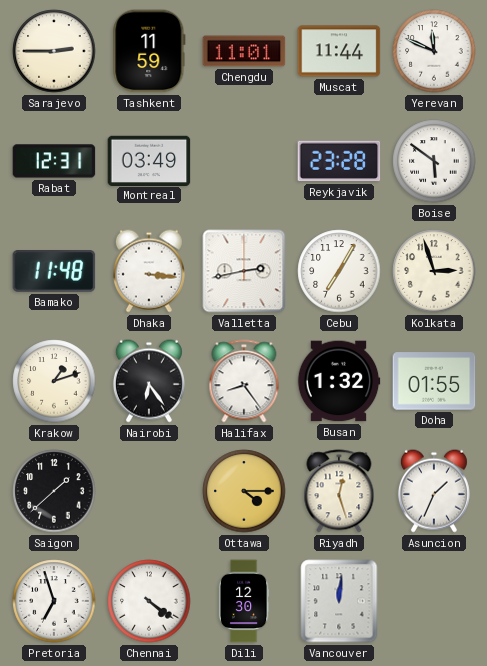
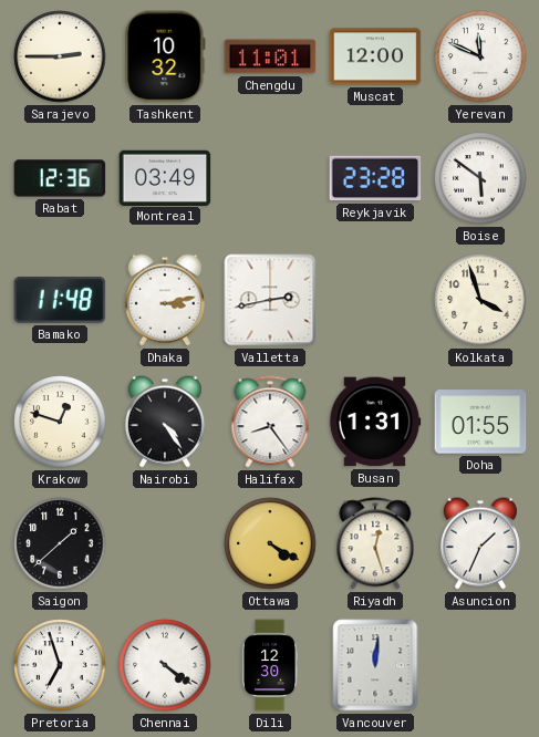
Tashkent: 11:59 -> 10:32 (165, 56)
Muscat: 11:44 -> 12:00 (375, 56)
Rabat: 12:31 -> 12:36 (60, 178)
Dhaka: 3:16 -> 3:13 (165, 300)
Cebu: 7:05 -> none (339, 271)
Kolkata: 2:57 -> 3:57 (480, 300)
Krakow: 1:12 -> 12:48 (60, 422)
Nairobi: 6:24 -> 4:24 (165, 422)
Busan: 1:32 -> 1:31 (375, 422)
Ottawa: 4:15 -> 4:20 (270, 543)
